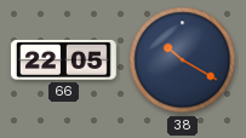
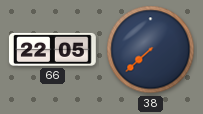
38: 10:20 -> 7:38 (151, 50)
